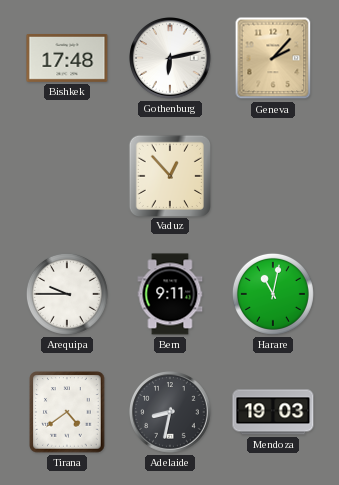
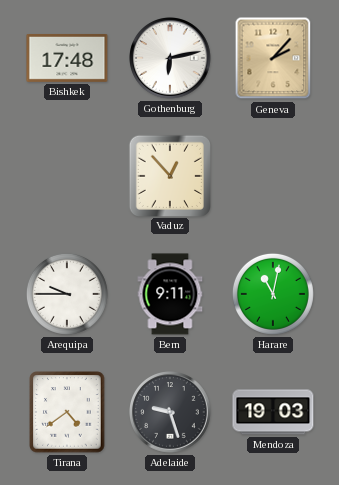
Adelaide: 8:32 -> 9:27 (171, 413)
